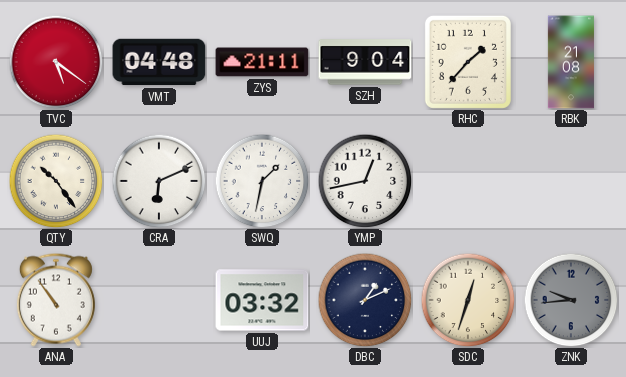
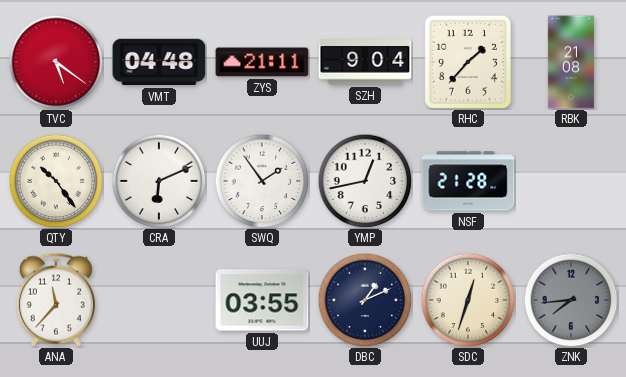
SWQ: 1:32 -> 1:54 (262, 181)
NSF: none -> 21:28 (468, 181)
ANA: 10:54 -> 11:37 (56, 300)
UUJ: 03:32 -> 03:55 (262, 300)
ZNK: 9:44 -> 7:44 (571, 300)
